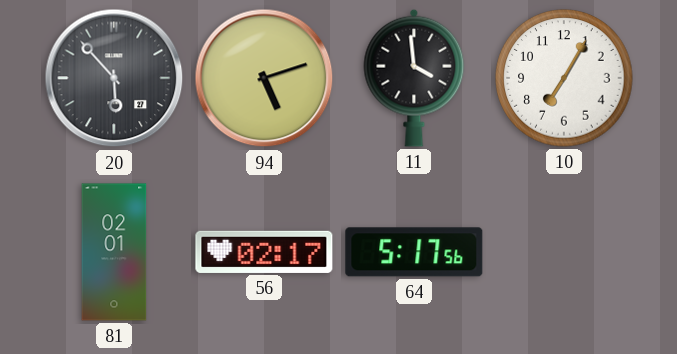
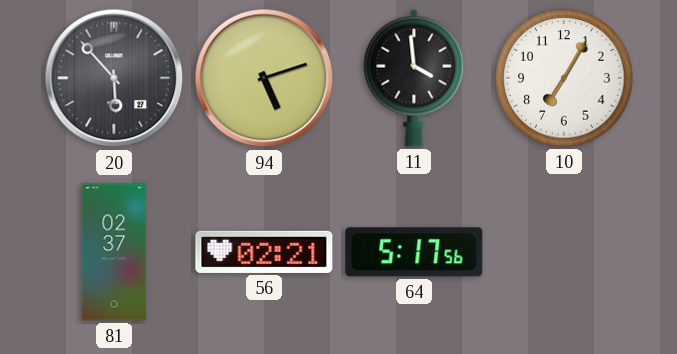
81: 02:01 -> 02:37 (114, 252)
56: 02:17 -> 02:21 (264, 252)
